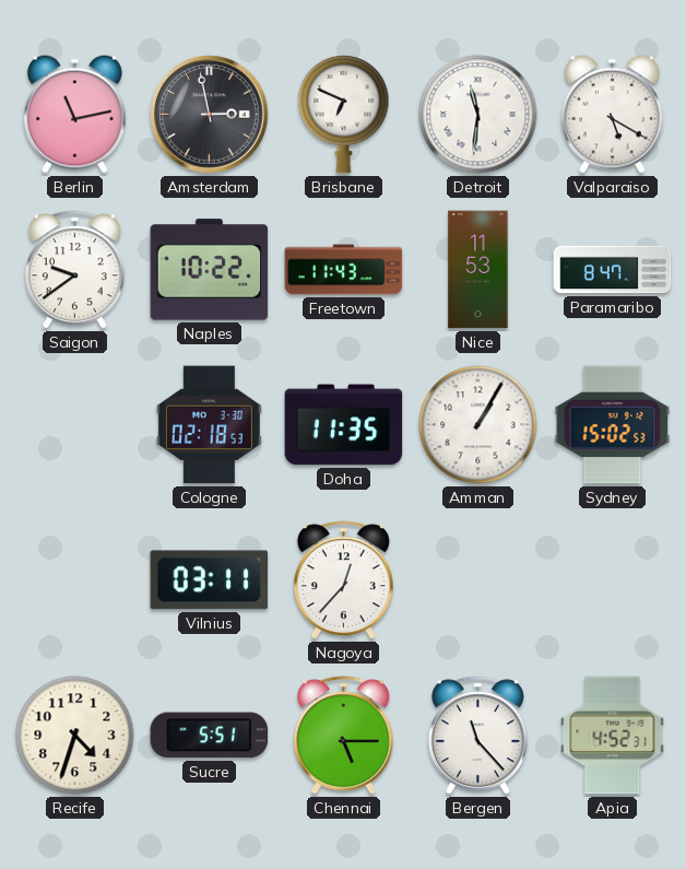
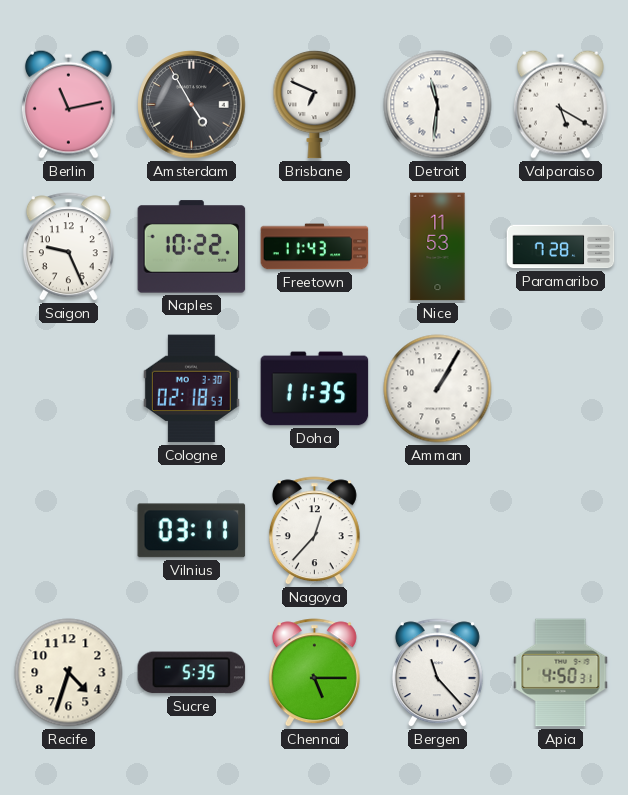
Amsterdam: 2:58 -> 4:55 (192, 105)
Saigon: 9:39 -> 9:26 (68, 247)
Paramaribo: 8:47 -> 7:28 (561, 247)
Sydney: 15:02 -> none (613, 425)
Sucre: 5:51 -> 5:35 (192, 673)
Apia: 4:52 -> 4:50 (561, 673)
